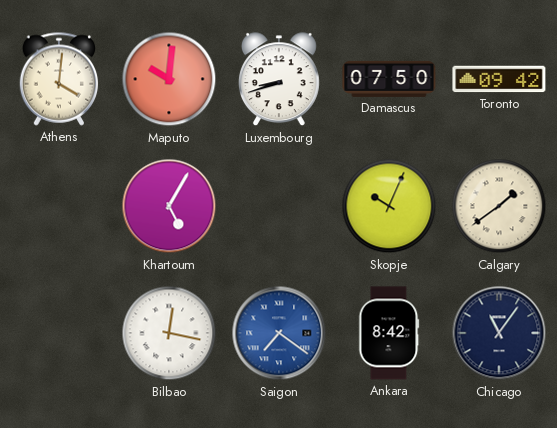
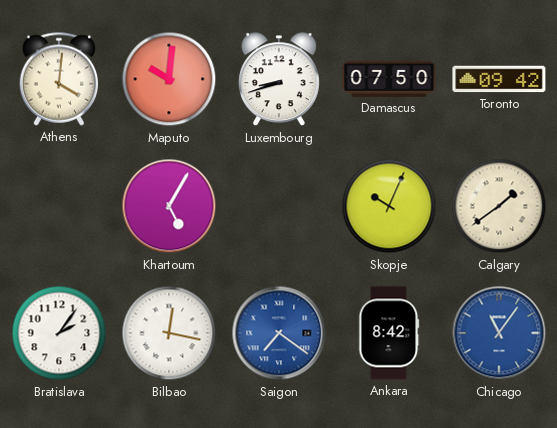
Bratislava: none -> 2:06 (59, 333)
Chicago dial: navy -> blue (499, 333)
